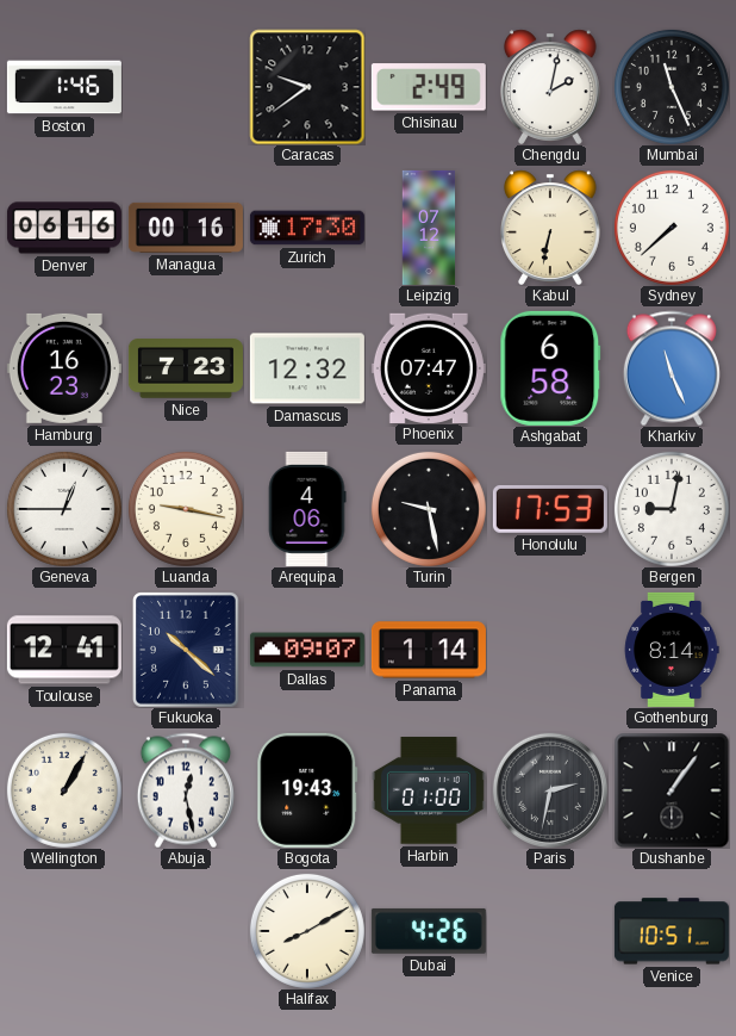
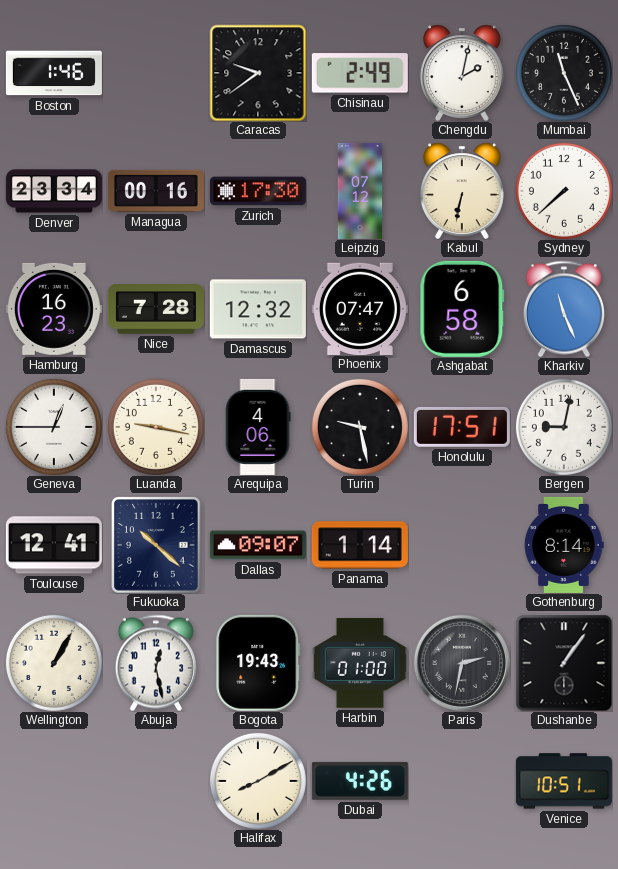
Denver: 06:16 -> 23:34 (54, 191)
Nice: 7:23 -> 7:28 (156, 309)
Honolulu: 17:53 -> 17:51 (462, 427)
